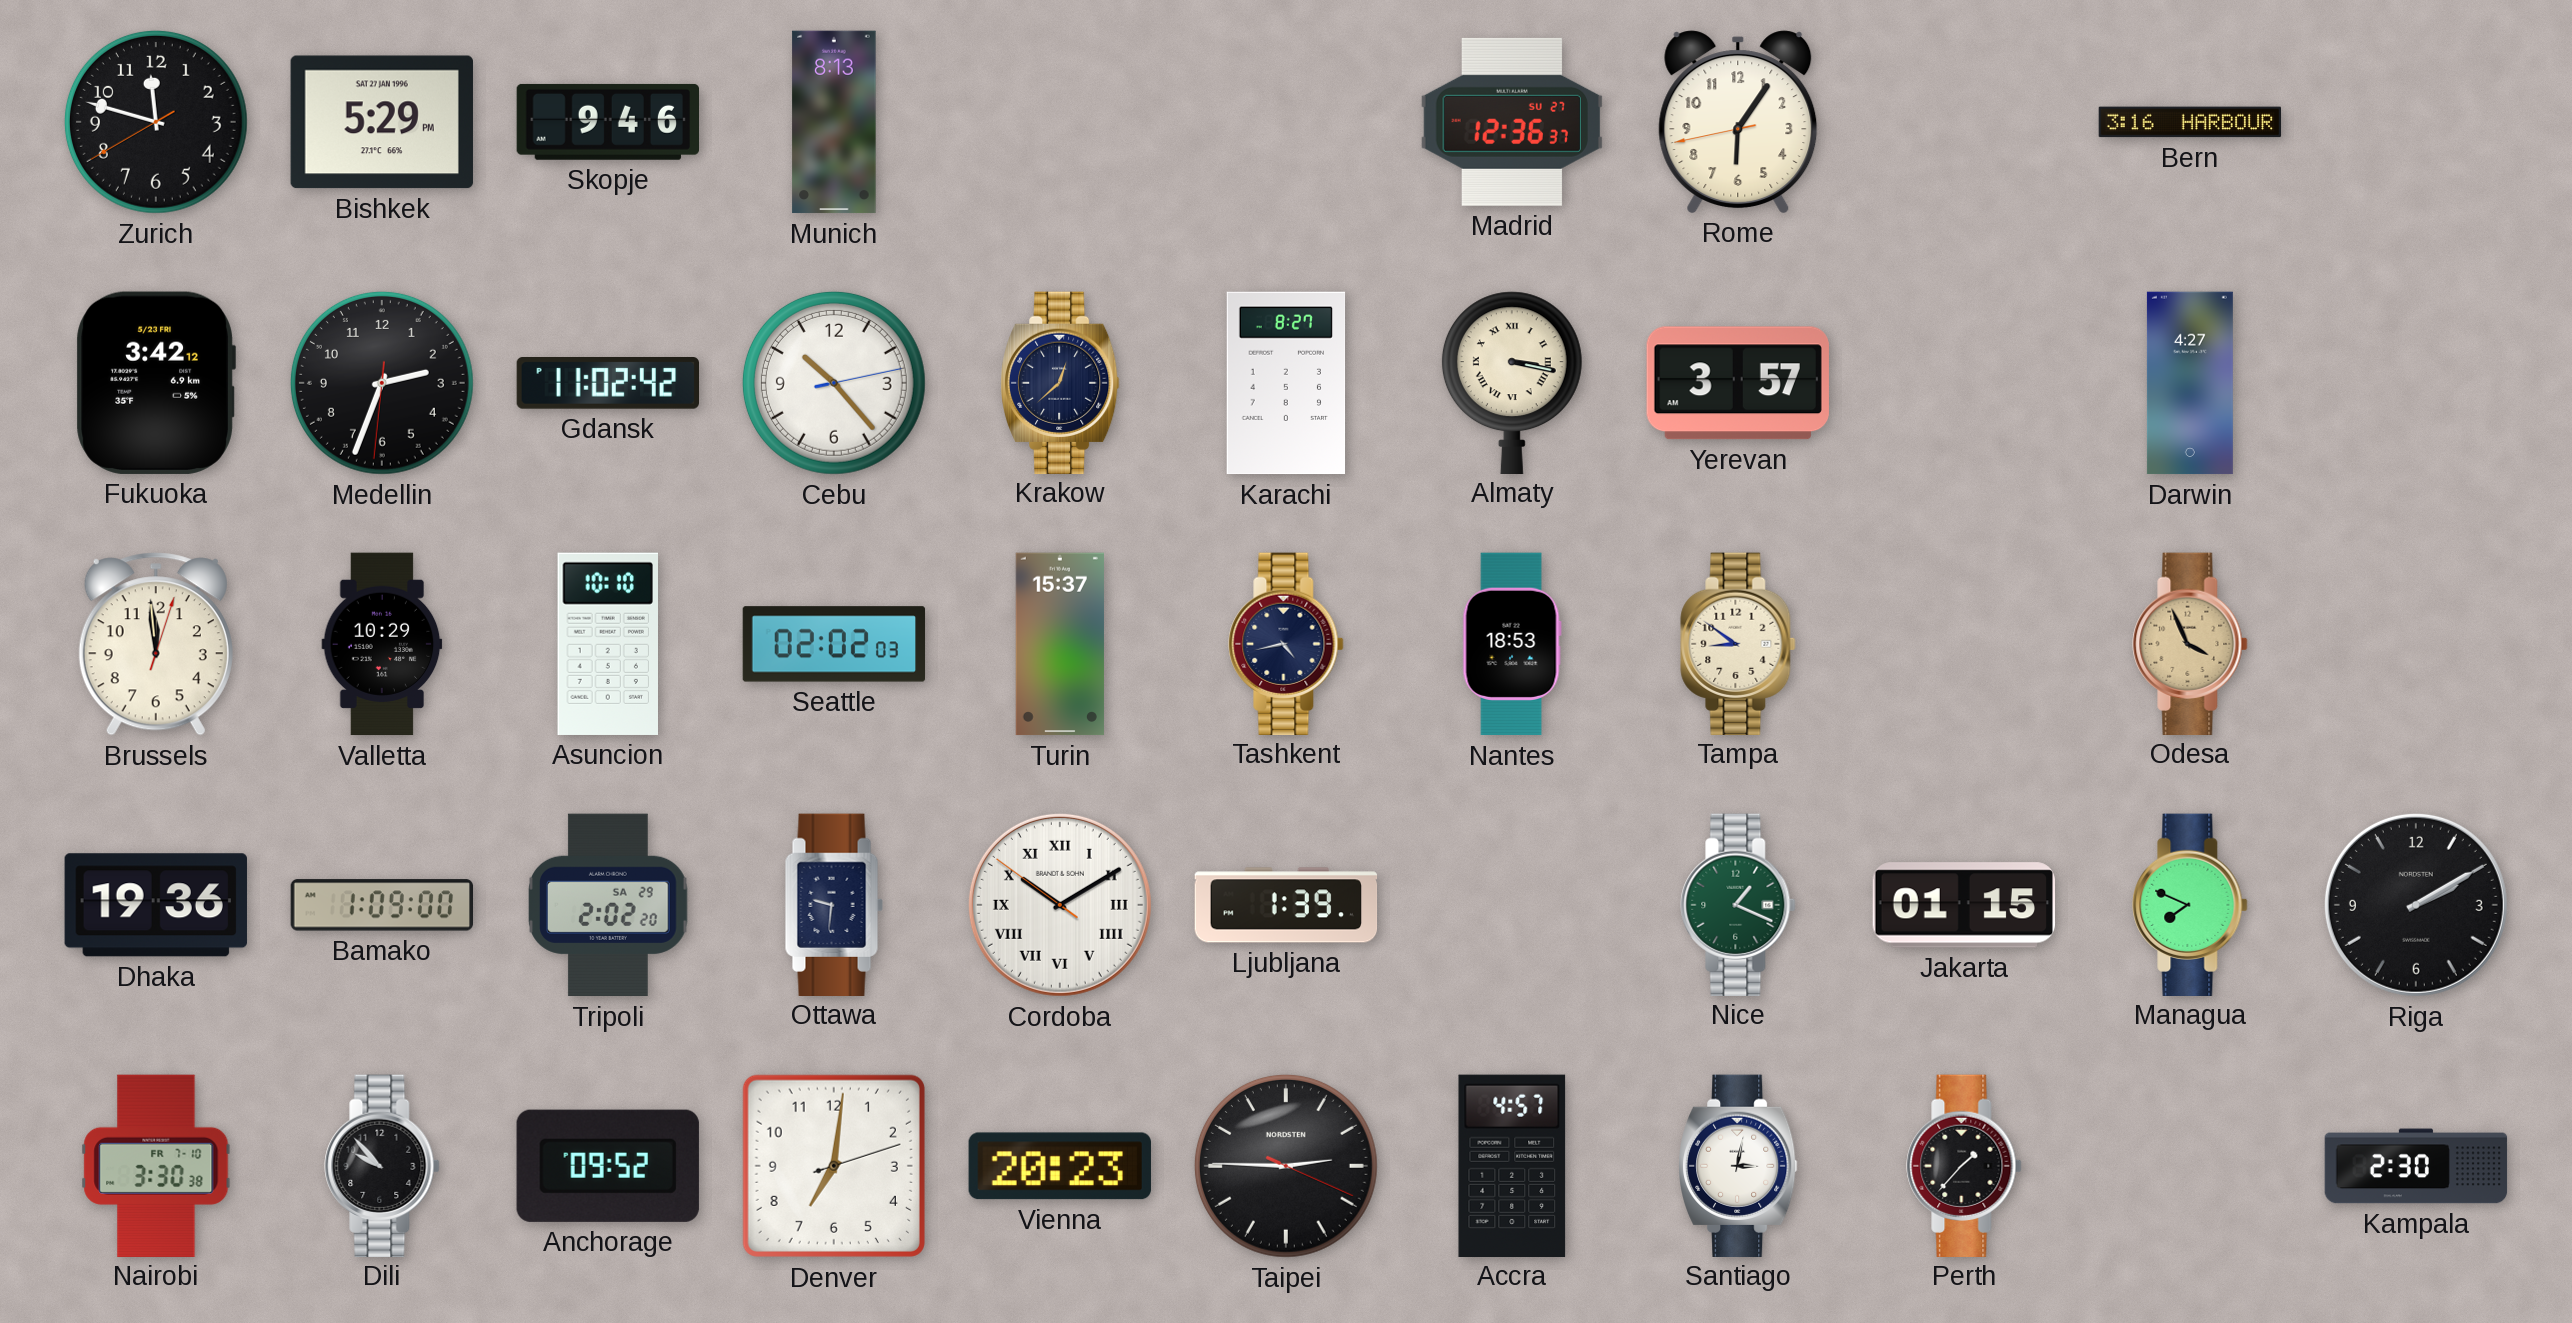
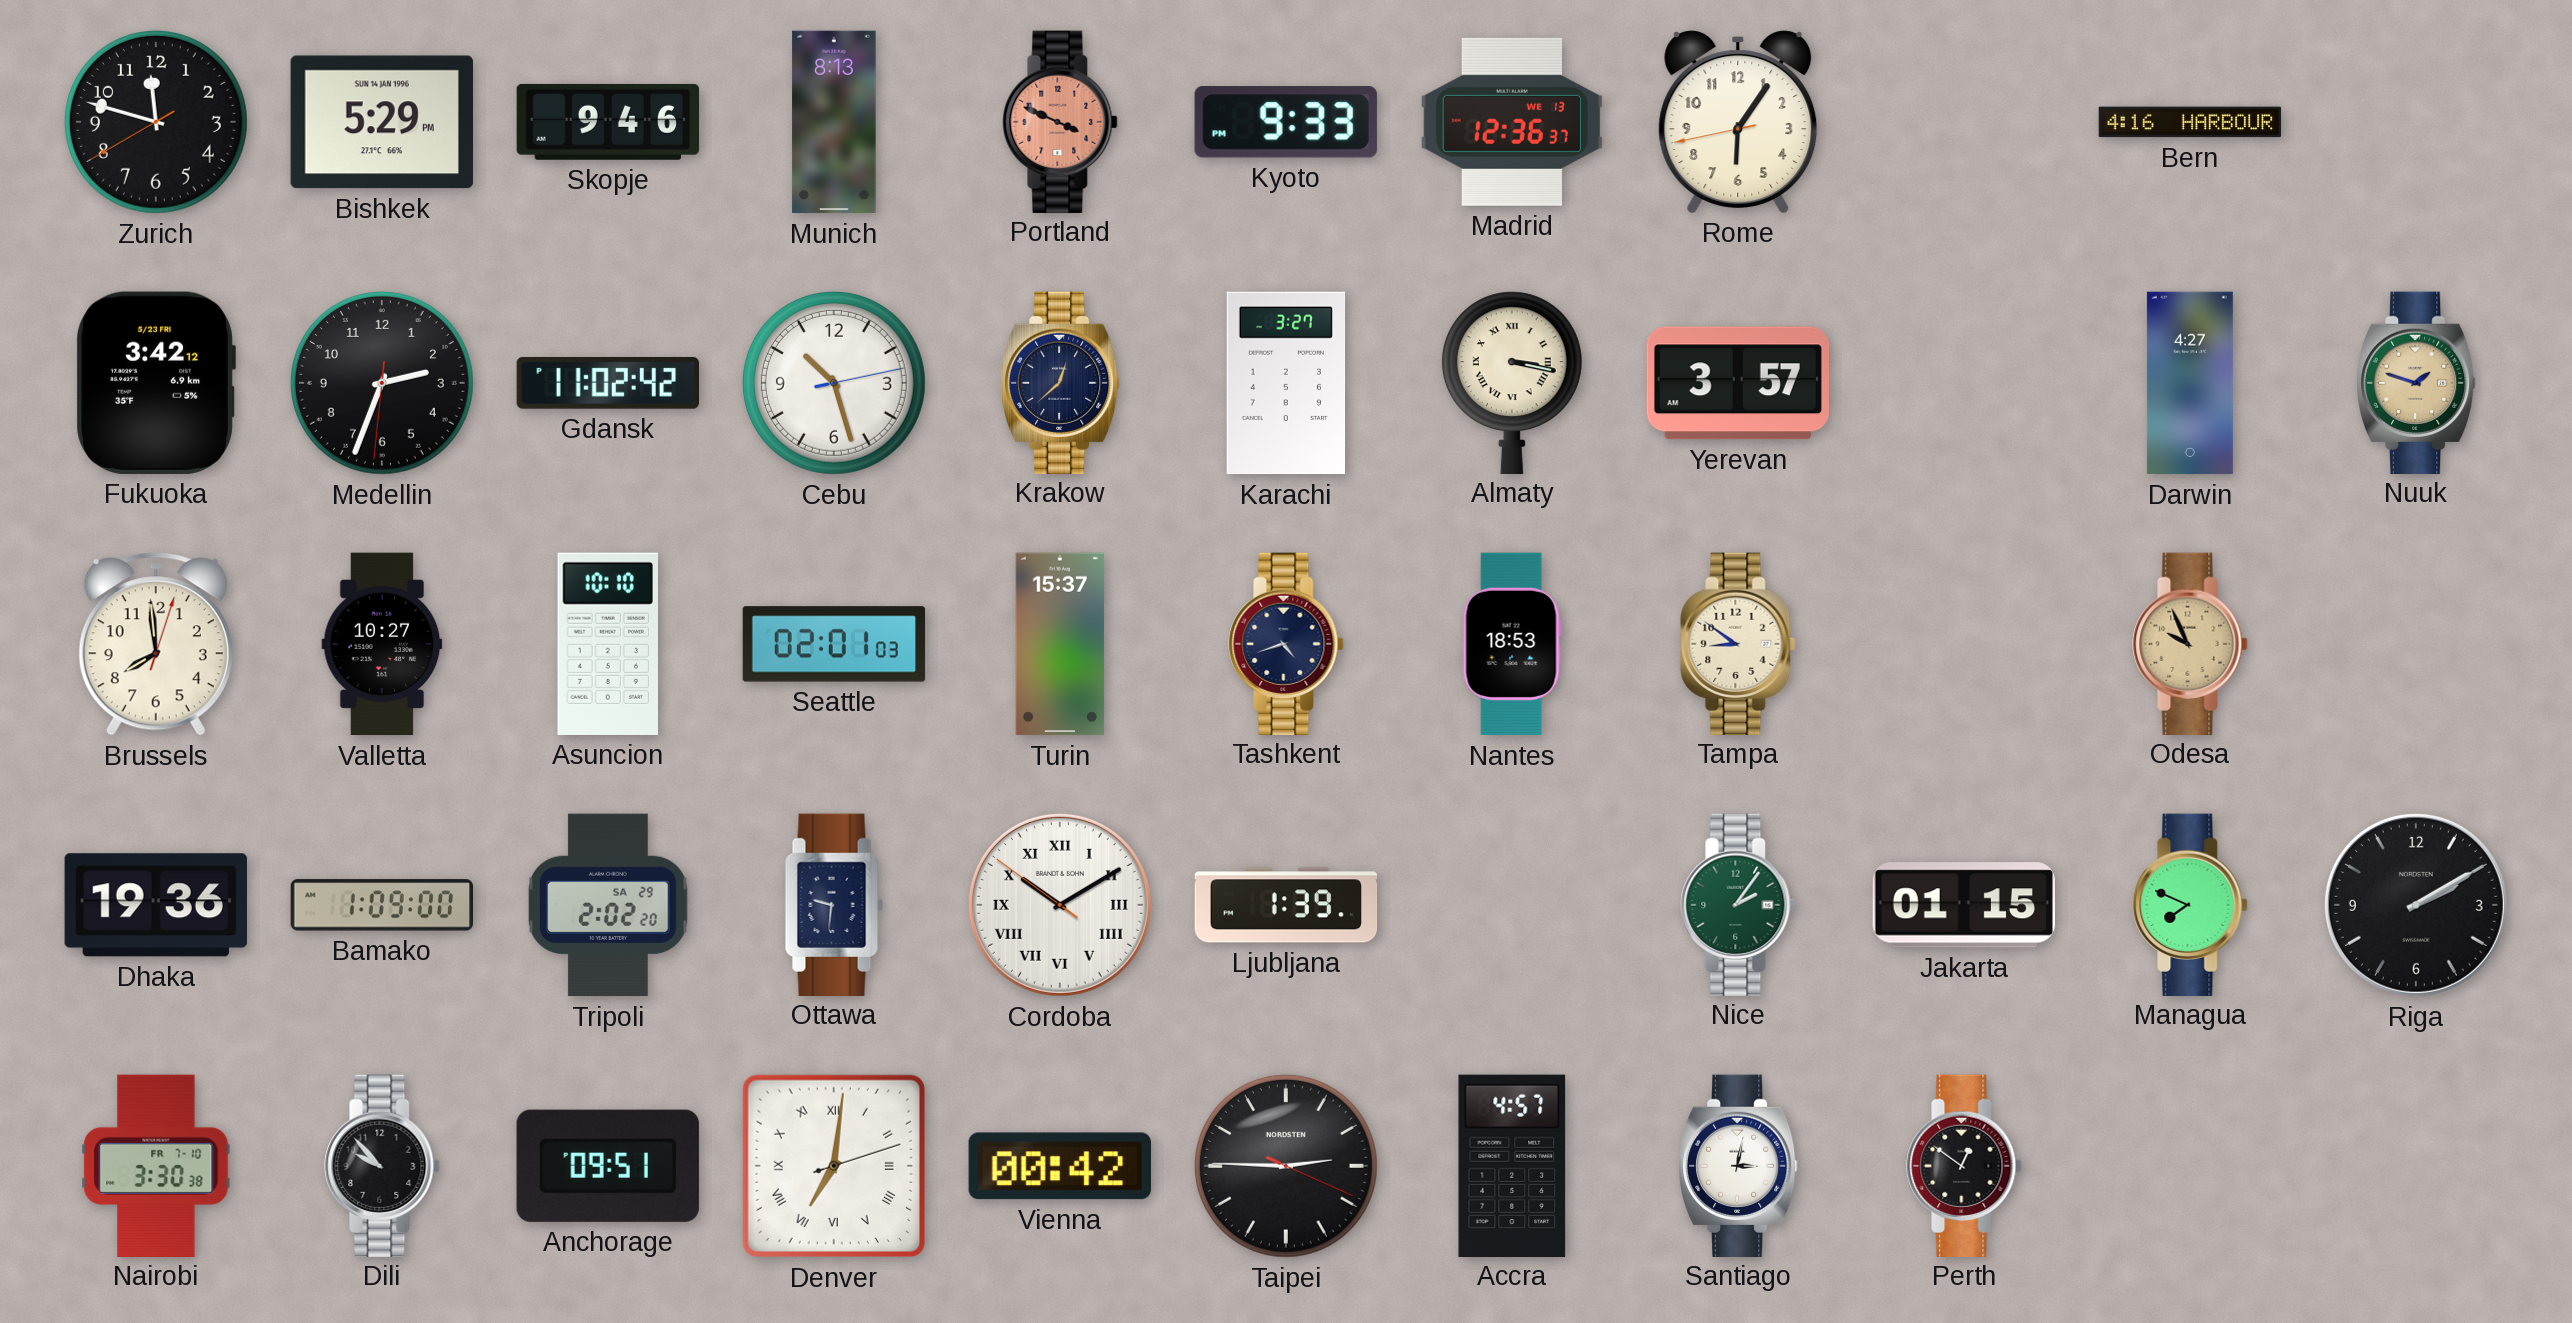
Bishkek date: SAT 27 JAN 1996 -> SUN 14 JAN 1996 (382, 122)
Portland: none -> 3:49 (1060, 121)
Kyoto: none -> 9:33 (1286, 122)
Madrid date: SU 27 -> WE 13 (1512, 122)
Bern: 3:16 -> 4:16 (2190, 122)
Cebu: 10:23 -> 10:27 (834, 383)
Karachi: 8:27 -> 3:27 (1286, 383)
Nuuk: none -> 1:48 (2417, 382)
Brussels: 11:59 -> 7:59 (156, 644)
Valletta: 10:29 -> 10:27 (382, 644)
Seattle: 02:02 -> 02:01 (834, 644)
Tashkent: 4:43 -> 4:42 (1286, 643)
Odesa: 3:56 -> 9:56 (2190, 643)
Nice: 1:19 -> 2:06 (1738, 904)
Anchorage: 09:52 -> 09:51 (608, 1166)
Denver numerals: Arabic -> Roman (834, 1166)
Vienna: 20:23 -> 00:42 (1060, 1166)
Perth: 1:37 -> 12:51 (1964, 1165)
Kampala: 2:30 -> none (2416, 1166)
